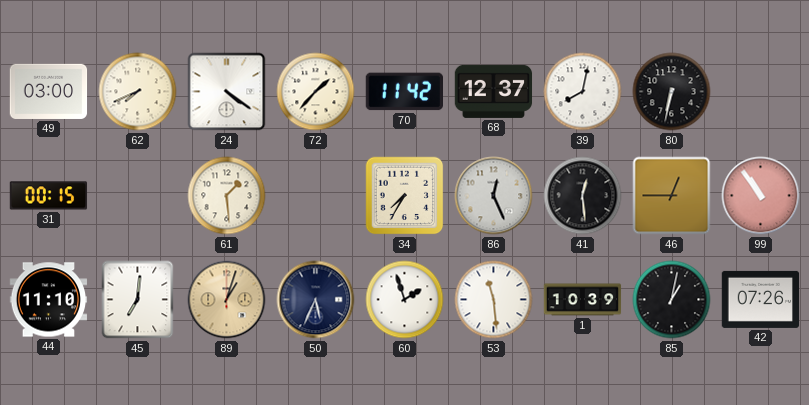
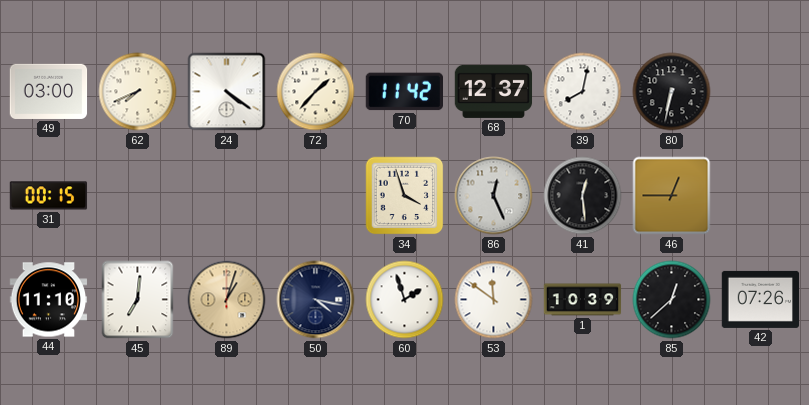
61: 1:29 -> none (227, 196)
34: 7:35 -> 3:57 (405, 196)
99: 10:54 -> none (761, 196)
50: 5:34 -> 4:17 (316, 300)
53: 11:29 -> 11:51 (494, 300)
85: 1:02 -> 12:38 (672, 300)
